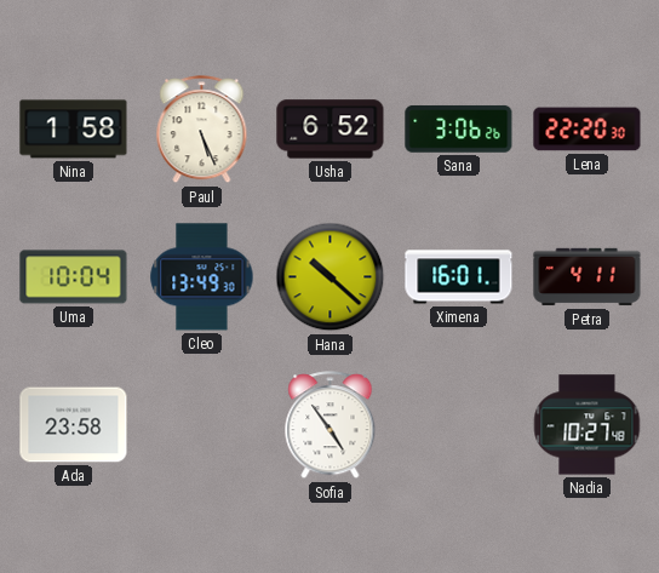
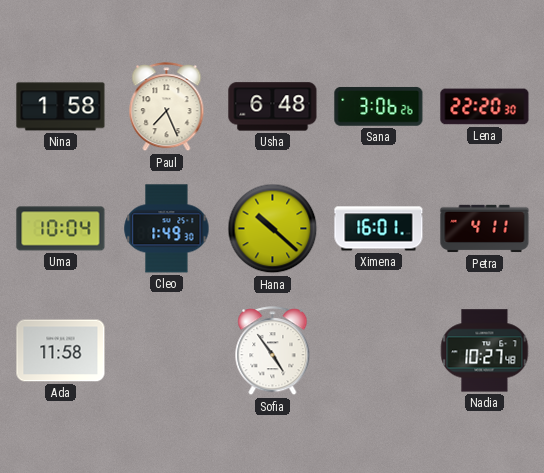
Paul: 5:26 -> 7:26 (167, 107)
Usha: 6:52 -> 6:48 (273, 107)
Cleo: 13:49 -> 1:49 (167, 229)
Ada: 23:58 -> 11:58 (61, 351)
